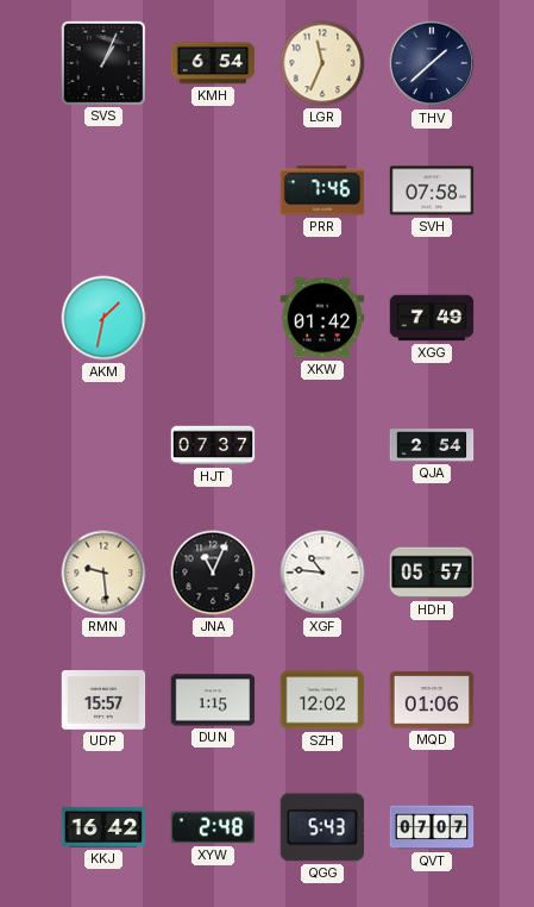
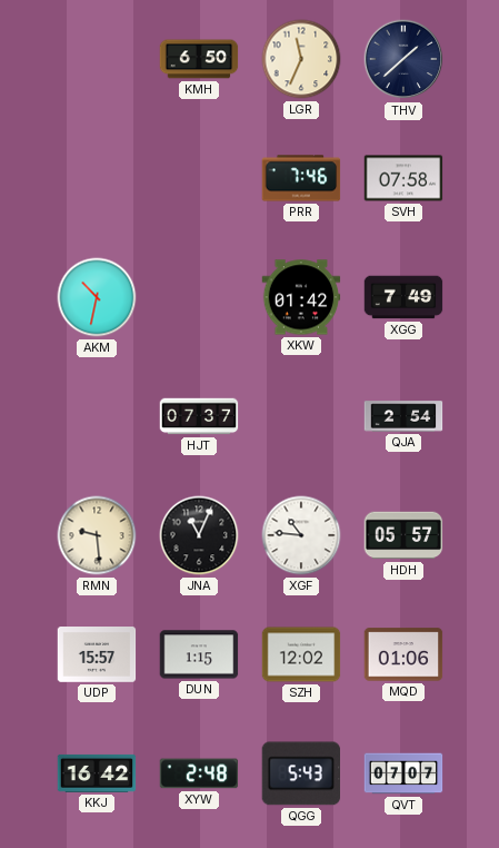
SVS: 1:04 -> none (102, 62)
KMH: 6:54 -> 6:50 (199, 59)
AKM: 1:32 -> 10:32 (97, 297)
